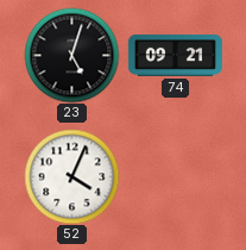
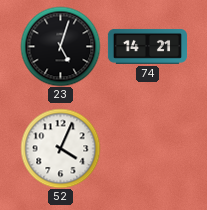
74: 09:21 -> 14:21 (147, 46)
